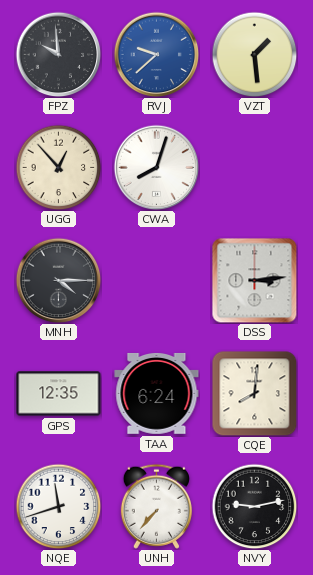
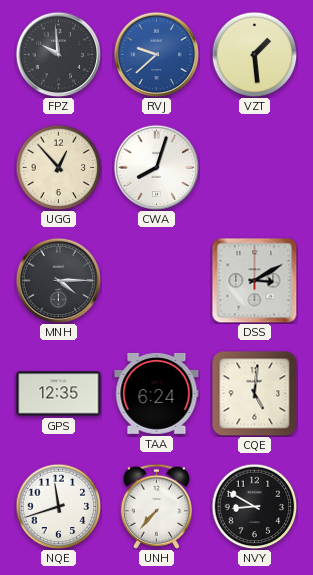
DSS: 3:14 -> 3:10 (254, 280)
CQE: 8:01 -> 5:01 (254, 393)
NVY: 9:13 -> 8:50 (254, 506)
